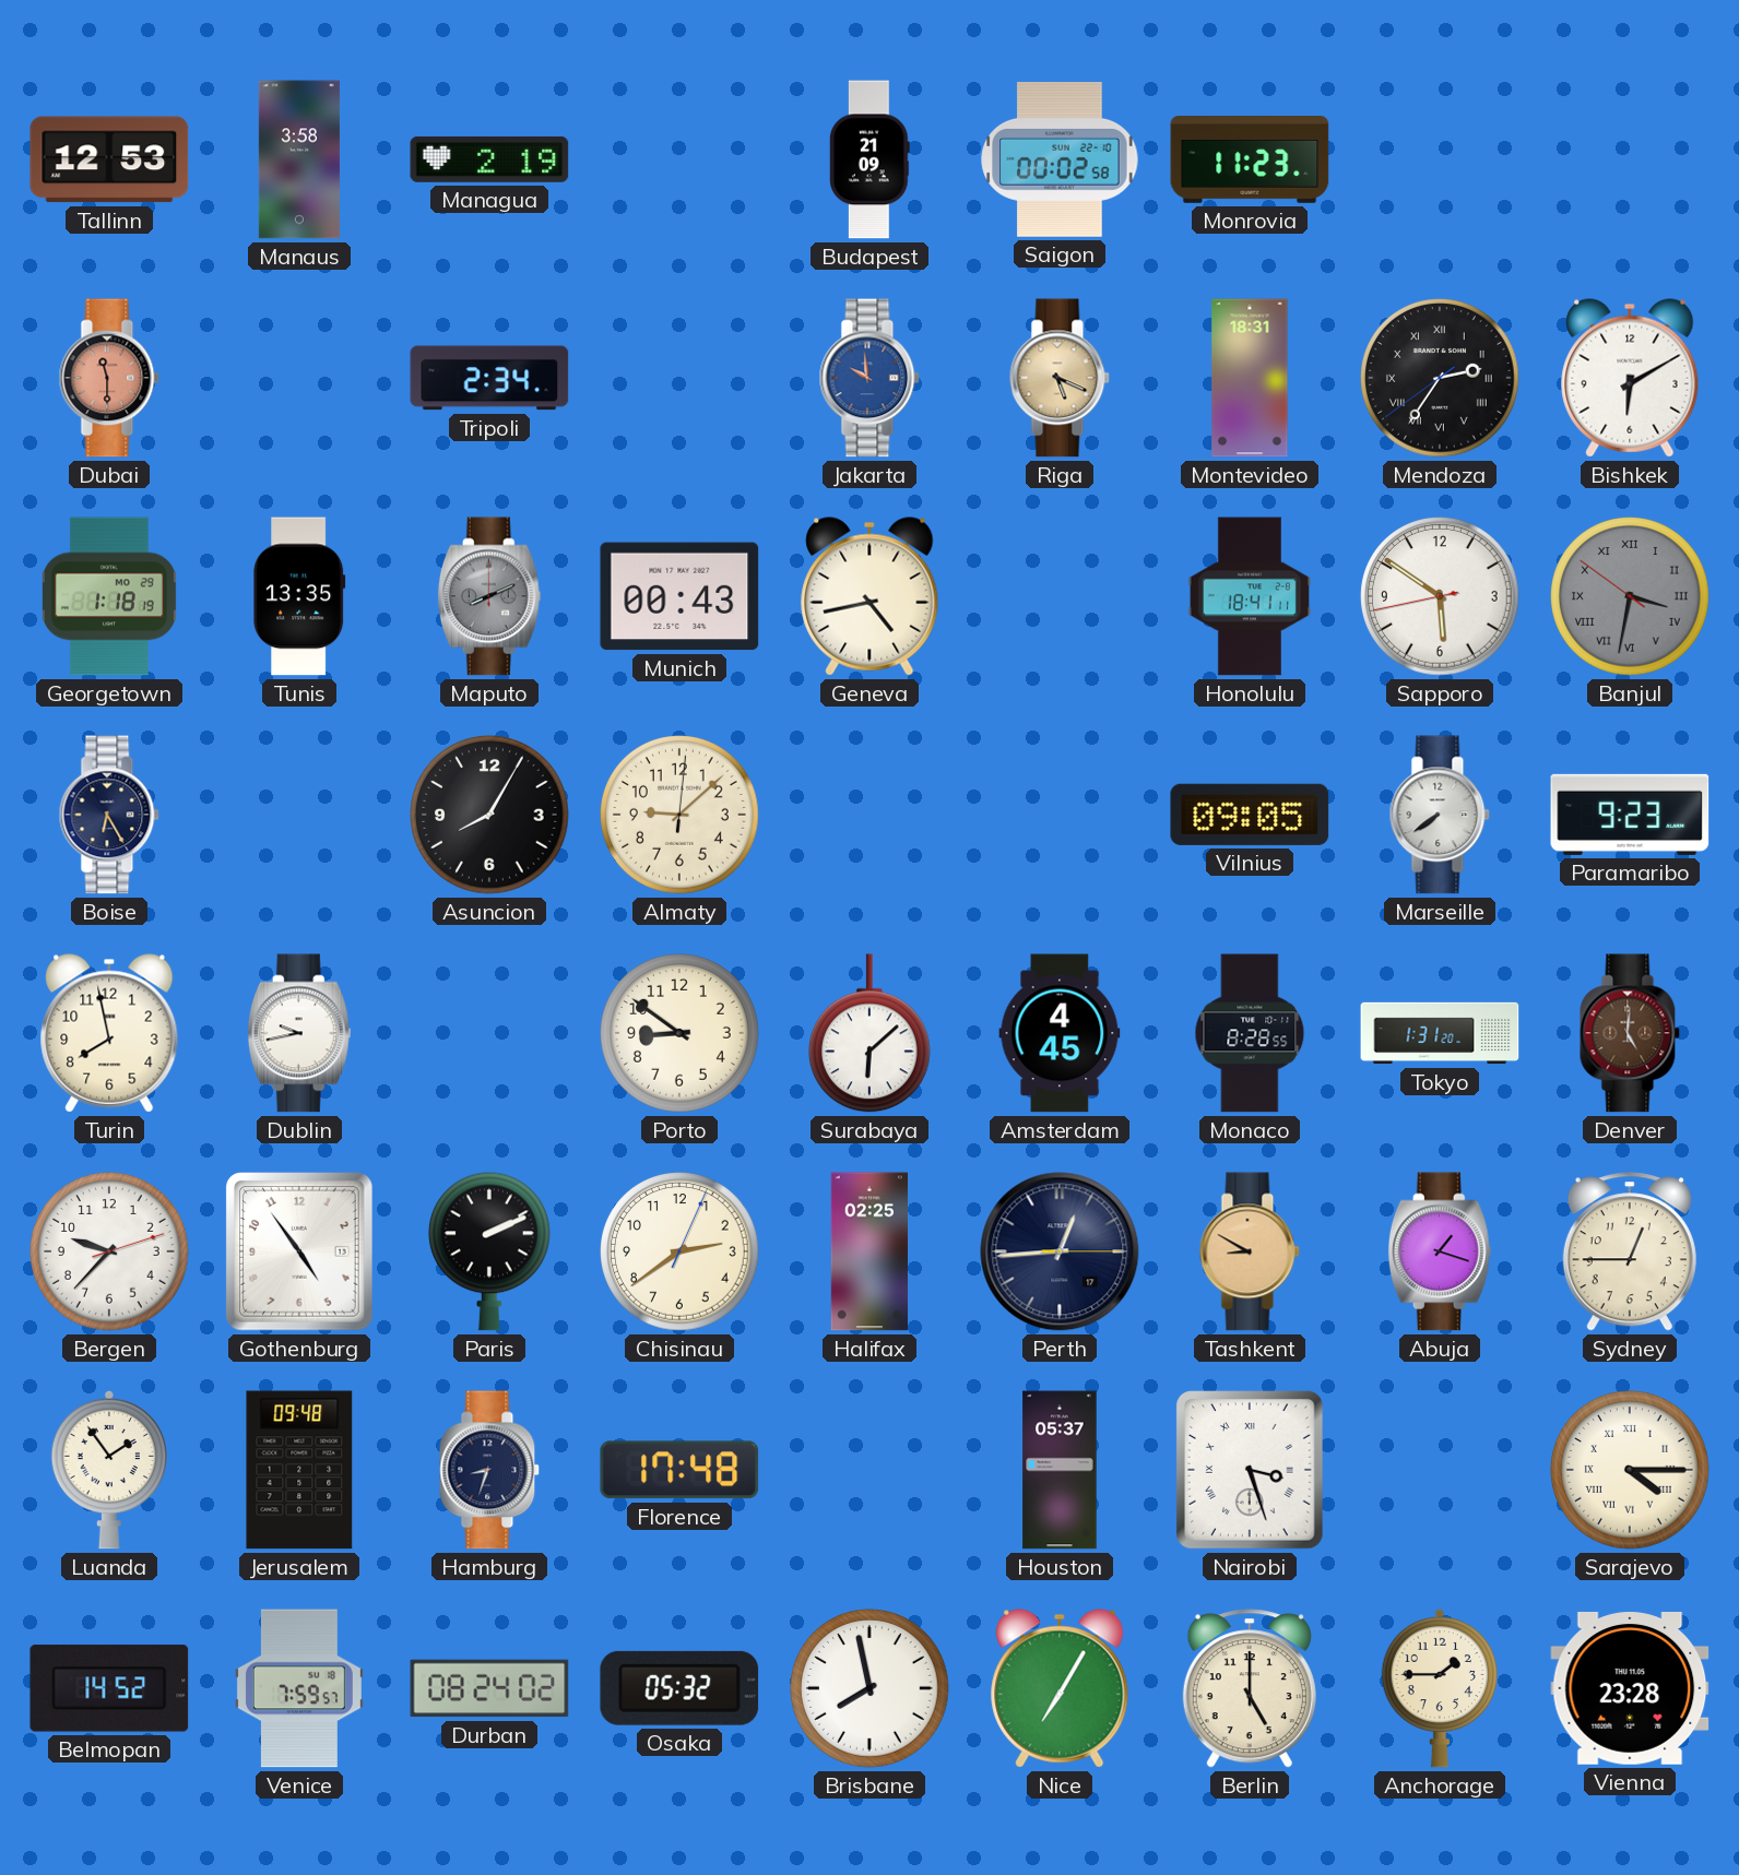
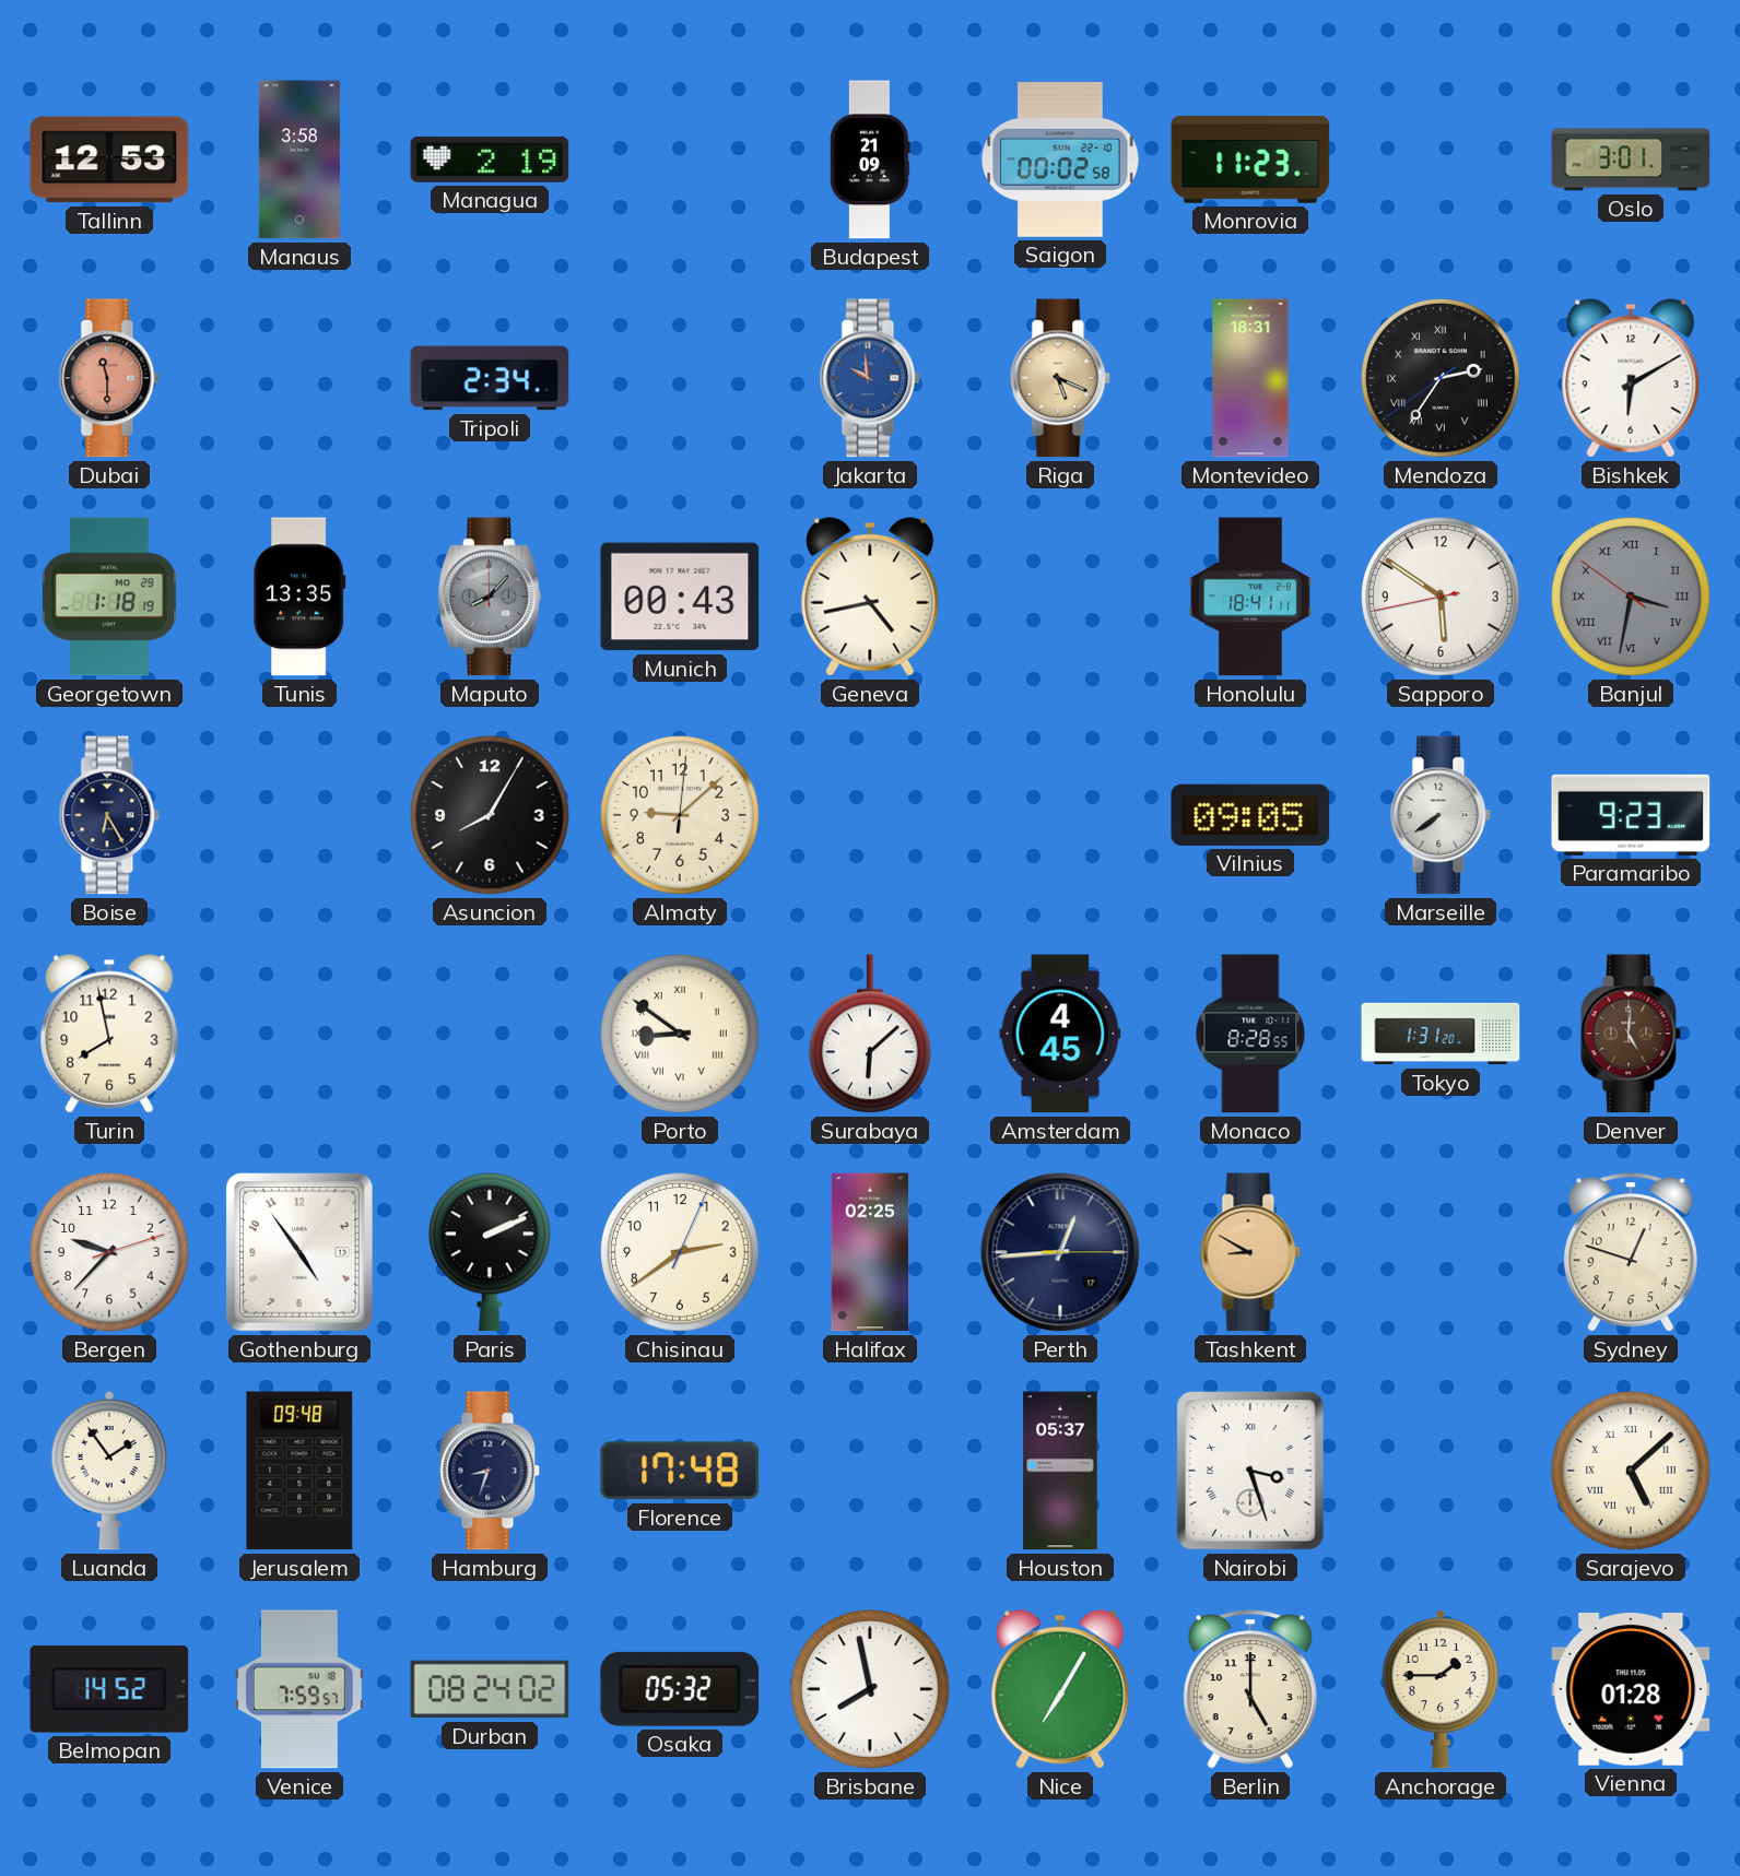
Oslo: none -> 3:01 (1631, 160)
Maputo: 8:11 -> 8:07 (490, 597)
Dublin: 9:43 -> none (299, 1033)
Porto numerals: Arabic -> Roman (680, 1034)
Abuja: 1:18 -> none (1440, 1251)
Sydney: 12:45 -> 12:48 (1631, 1252)
Sarajevo: 4:15 -> 5:08 (1631, 1471)
Vienna: 23:28 -> 01:28 (1631, 1690)
